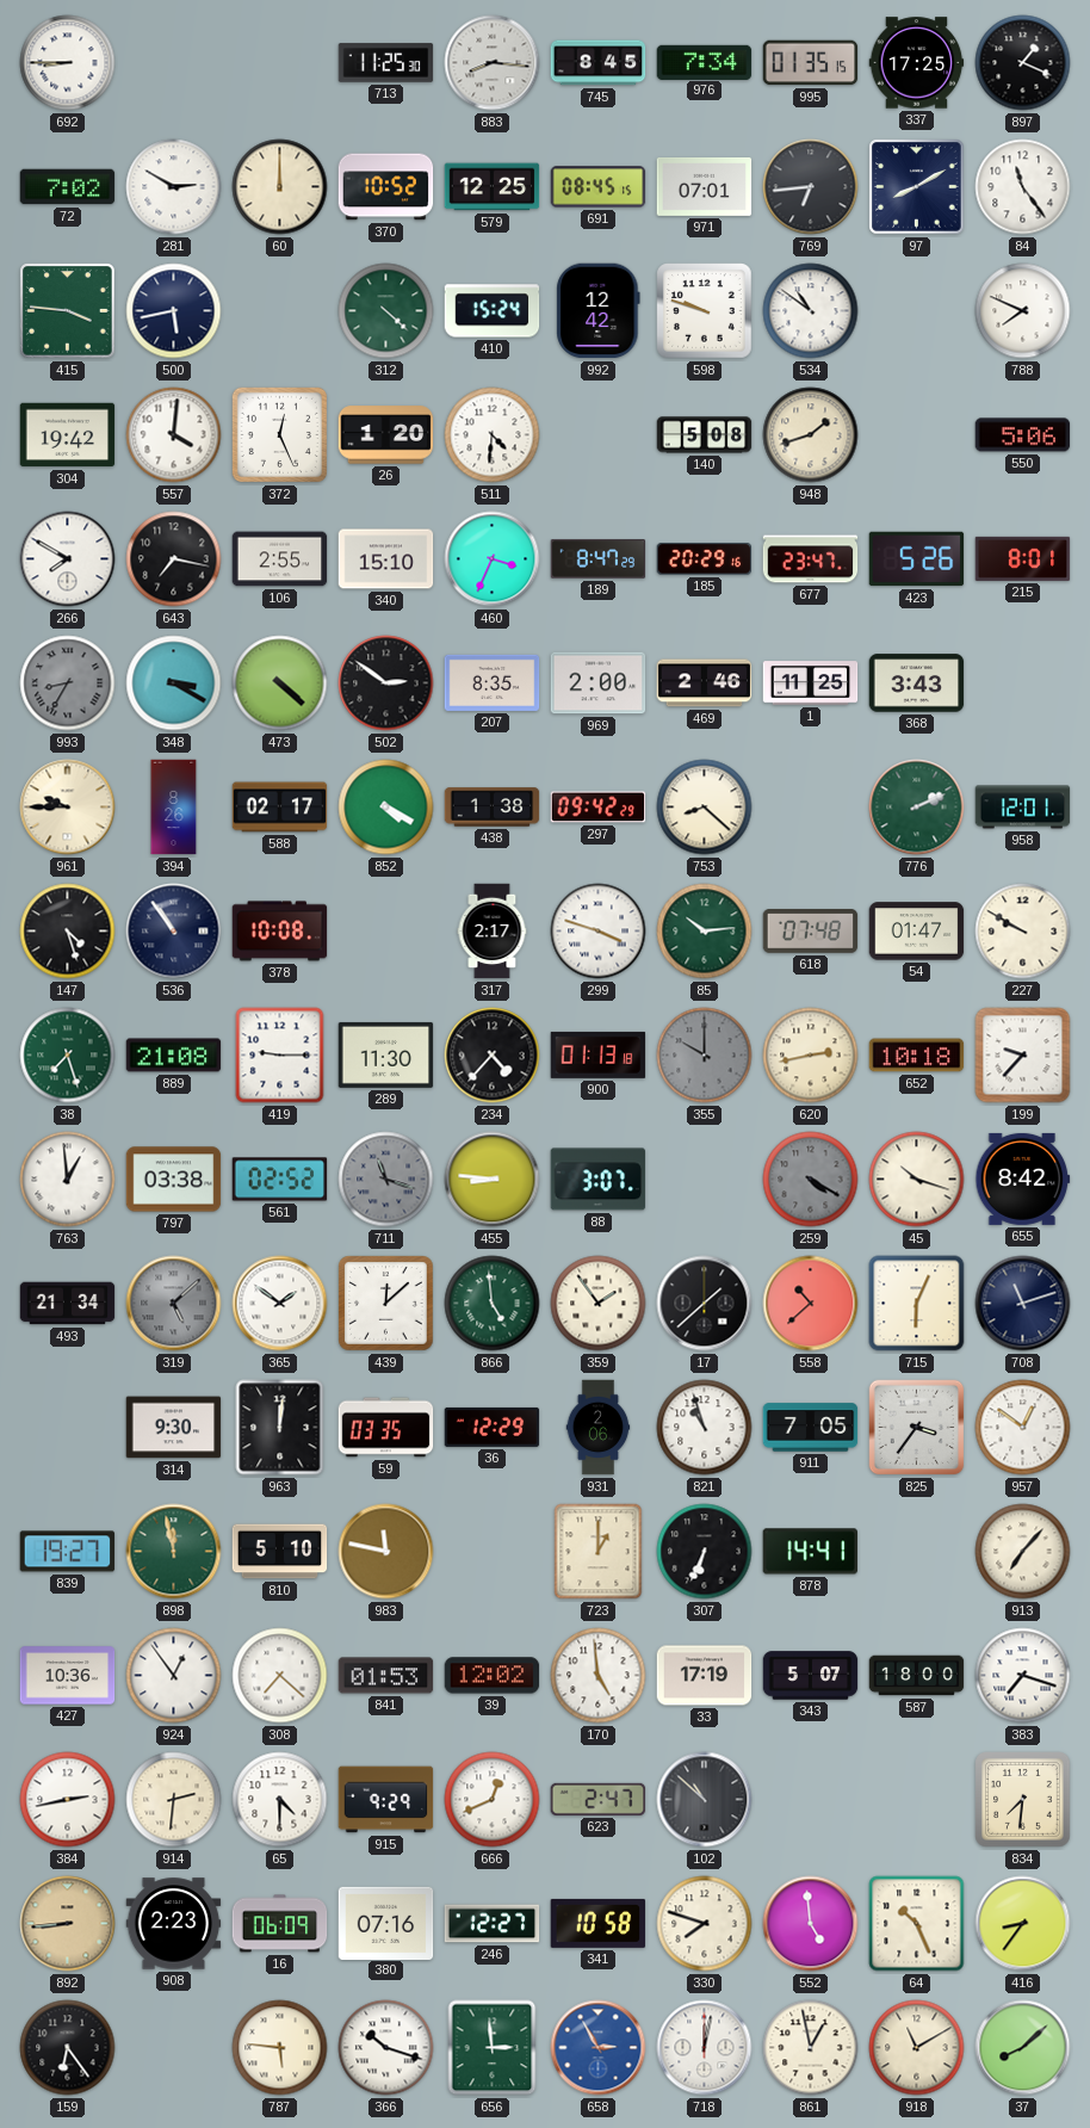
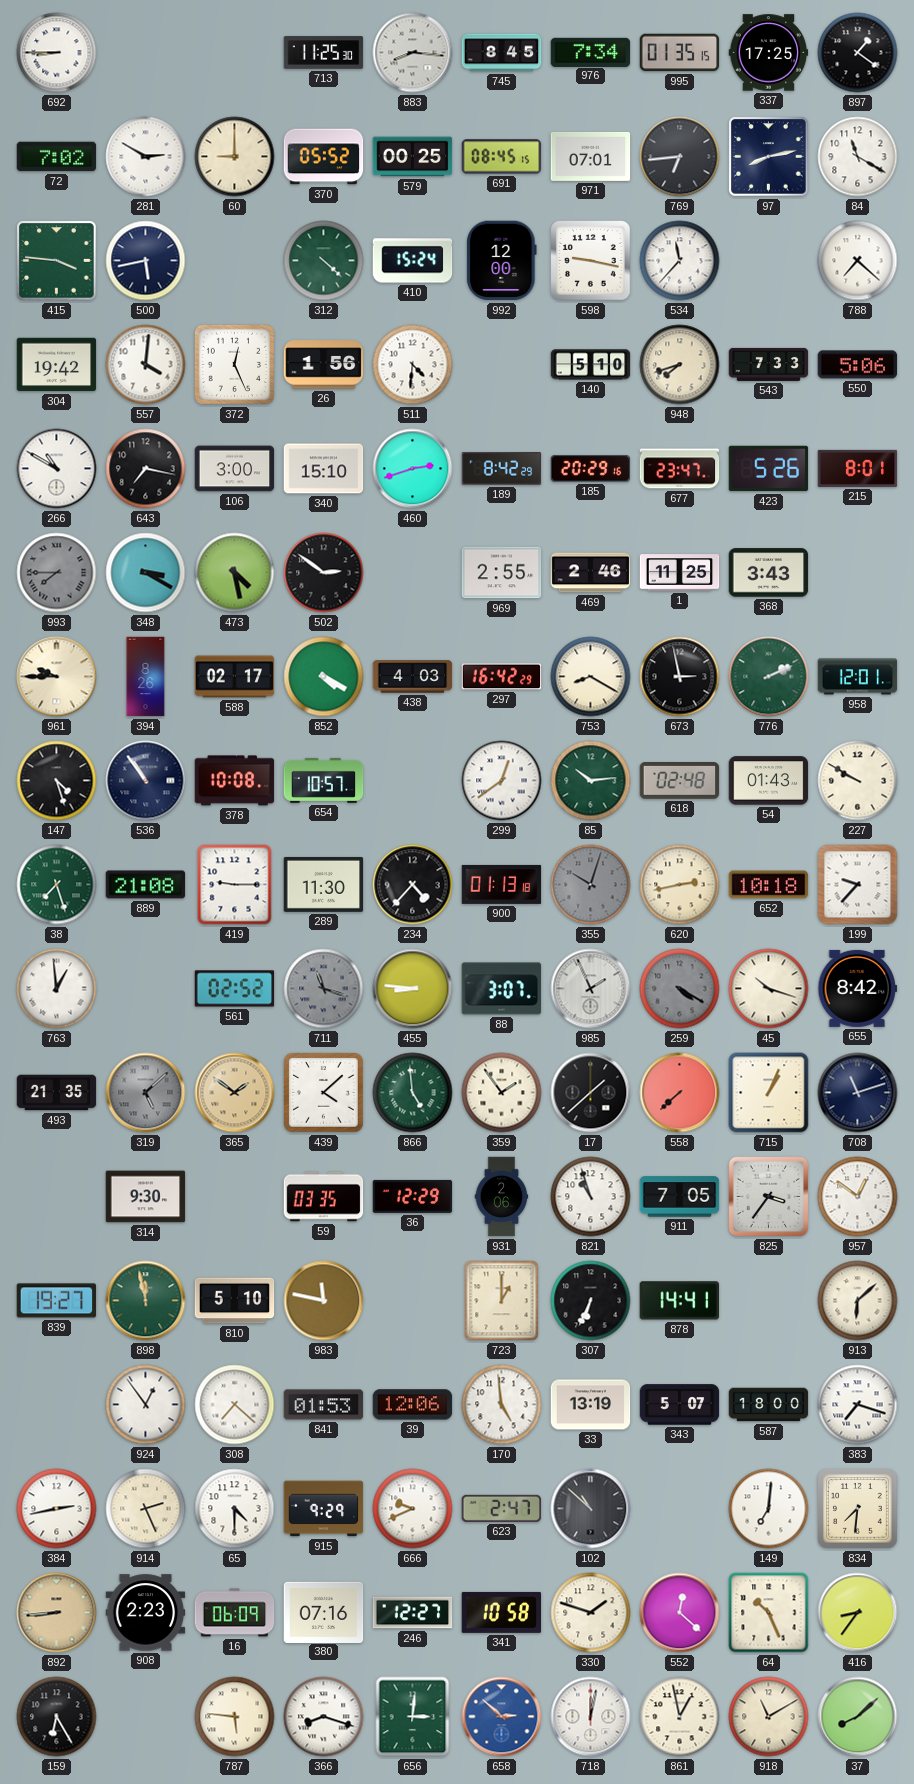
897: 1:19 -> 1:21 (858, 53)
60: 12:00 -> 9:00 (235, 157)
370: 10:52 -> 05:52 (324, 157)
579: 12:25 -> 00:25 (413, 157)
97: 8:10 -> 8:13 (769, 157)
84: 11:24 -> 11:20 (858, 157)
992: 12:42 -> 12:00 (502, 261)
598: 9:48 -> 9:17 (591, 261)
534: 10:51 -> 11:37 (680, 261)
788: 7:49 -> 7:22 (858, 261)
26: 1:20 -> 1:56 (324, 365)
140: 5:08 -> 5:10 (591, 365)
948: 1:42 -> 7:42 (680, 365)
543: none -> 7:33 (769, 364)
266: 7:50 -> 10:50 (57, 469)
106: 2:55 -> 3:00 (235, 469)
460: 3:34 -> 2:42 (413, 469)
189: 8:47 -> 8:42 (502, 469)
993: 8:35 -> 7:45 (57, 573)
473: 4:22 -> 4:28 (235, 573)
207: 8:35 -> none (493, 682)
969: 2:00 -> 2:55 (502, 573)
438: 1:38 -> 4:03 (413, 677)
297: 09:42 -> 16:42 (502, 677)
753: 8:22 -> 8:20 (591, 677)
673: none -> 2:58 (680, 677)
654: none -> 10:57 (324, 780)
317: 2:17 -> none (493, 932)
299: 3:48 -> 12:39 (502, 781)
618: 07:48 -> 02:48 (680, 781)
54: 01:47 -> 01:43 (769, 781)
355: 10:00 -> 10:03 (591, 885)
797: 03:38 -> none (174, 1180)
985: none -> 1:56 (591, 989)
493: 21:34 -> 21:35 (57, 1093)
365 dial: white -> champagne (235, 1093)
439: 12:08 -> 4:08 (324, 1093)
558: 10:38 -> 7:38 (680, 1093)
715: 6:04 -> 1:04 (769, 1093)
963: 12:01 -> none (280, 1428)
913: 7:07 -> 6:08 (858, 1301)
427: 10:36 -> none (68, 1676)
39: 12:02 -> 12:06 (413, 1405)
33: 17:19 -> 13:19 (591, 1405)
914: 2:31 -> 2:26 (146, 1509)
666: 12:41 -> 9:41 (413, 1509)
149: none -> 7:01 (769, 1509)
330: 7:48 -> 1:48 (591, 1613)
552: 4:59 -> 12:22 (680, 1613)
159: 6:24 -> 6:25 (57, 1717)
366: 10:18 -> 8:18 (324, 1717)
656: 2:59 -> 3:01 (413, 1717)
658: 2:55 -> 2:52 (502, 1717)
